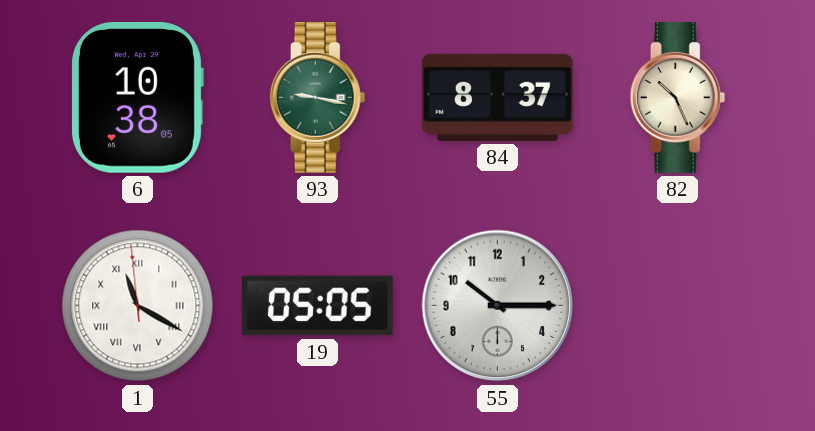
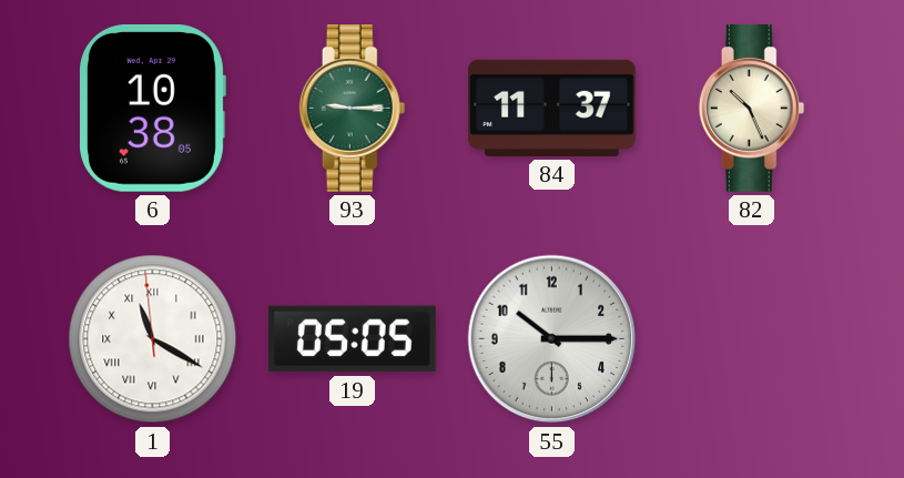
93: 9:17 -> 9:15 (353, 109)
84: 8:37 -> 11:37 (551, 108)
